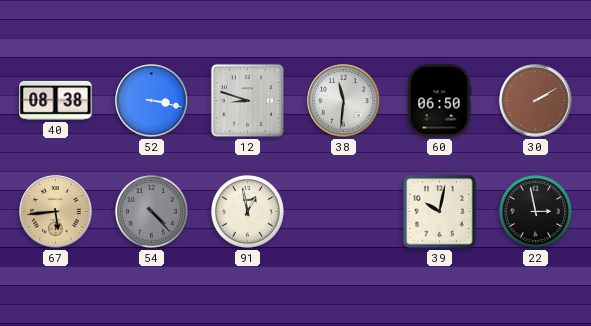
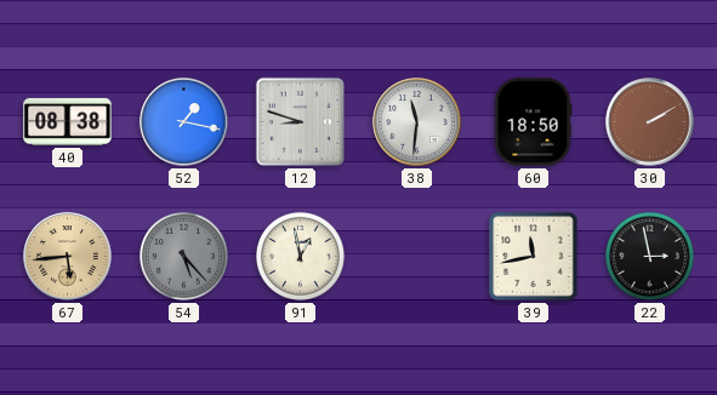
52: 3:17 -> 1:17 (184, 122)
60: 06:50 -> 18:50 (533, 122)
54: 4:23 -> 5:23 (183, 256)
39: 10:02 -> 11:43 (534, 257)
